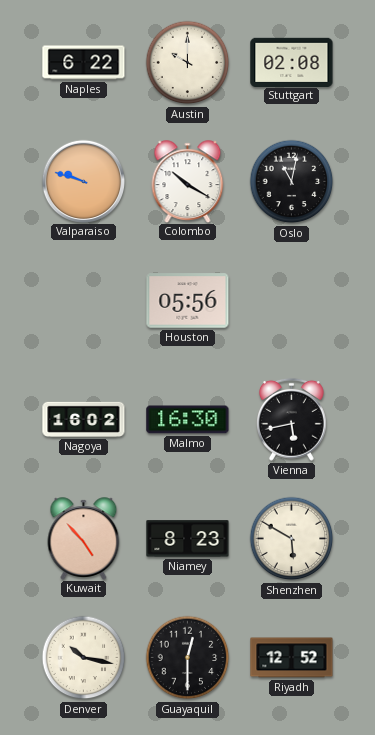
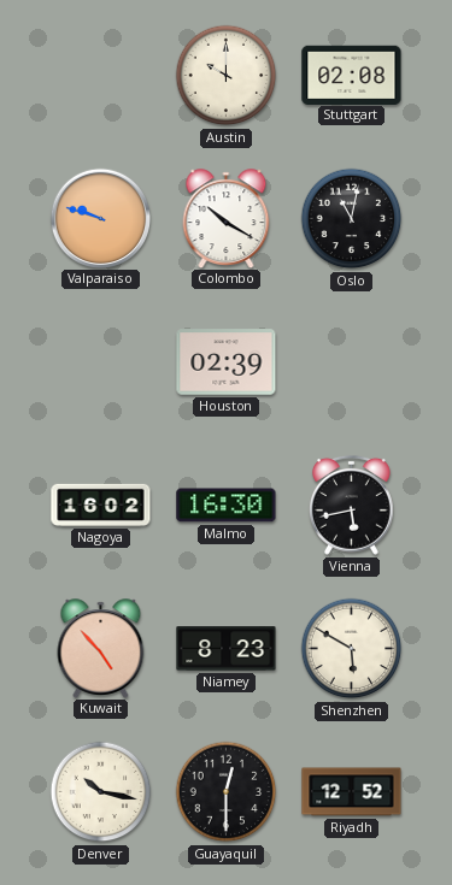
Naples: 6:22 -> none (84, 63)
Houston: 05:56 -> 02:39 (227, 362)
